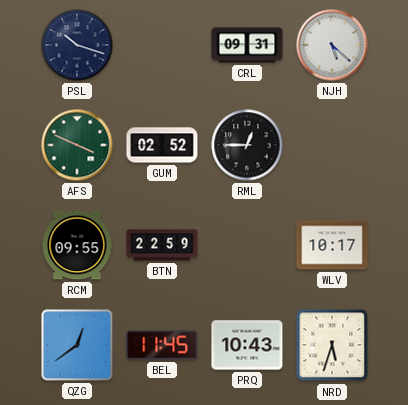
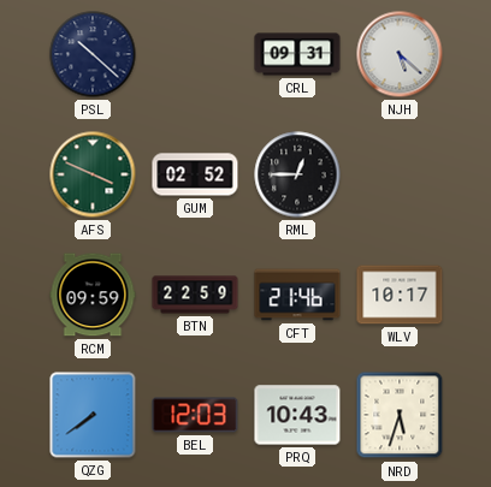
PSL: 10:18 -> 10:22 (93, 54)
RCM: 09:55 -> 09:59 (93, 295)
CFT: none -> 21:46 (297, 295)
QZG: 12:39 -> 7:39 (93, 415)
BEL: 11:45 -> 12:03 (195, 415)
